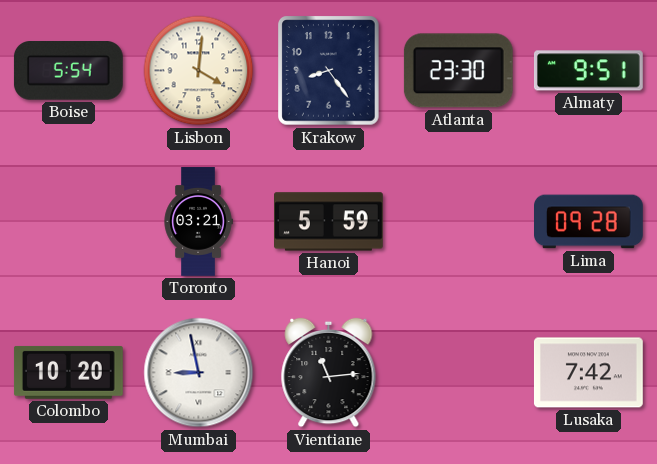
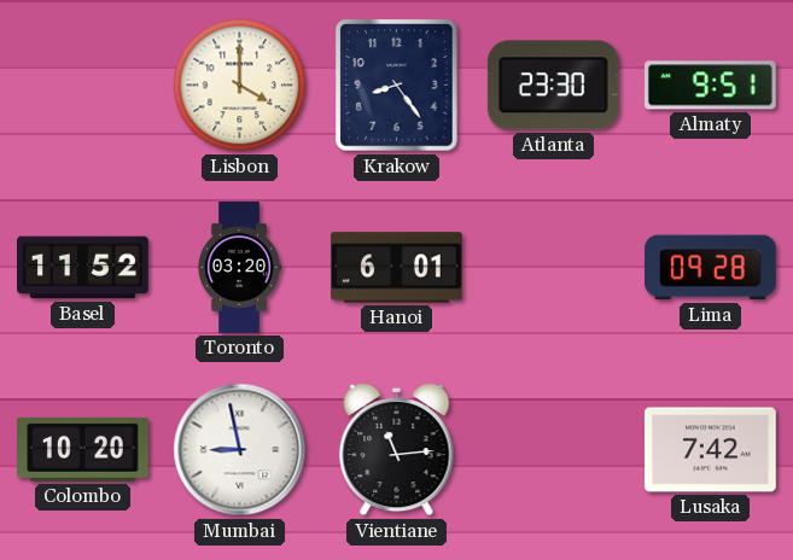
Boise: 5:54 -> none (68, 71)
Lisbon: 4:01 -> 4:00 (240, 86)
Basel: none -> 11:52 (83, 268)
Toronto: 03:21 -> 03:20 (239, 268)
Hanoi: 5:59 -> 6:01 (397, 268)
